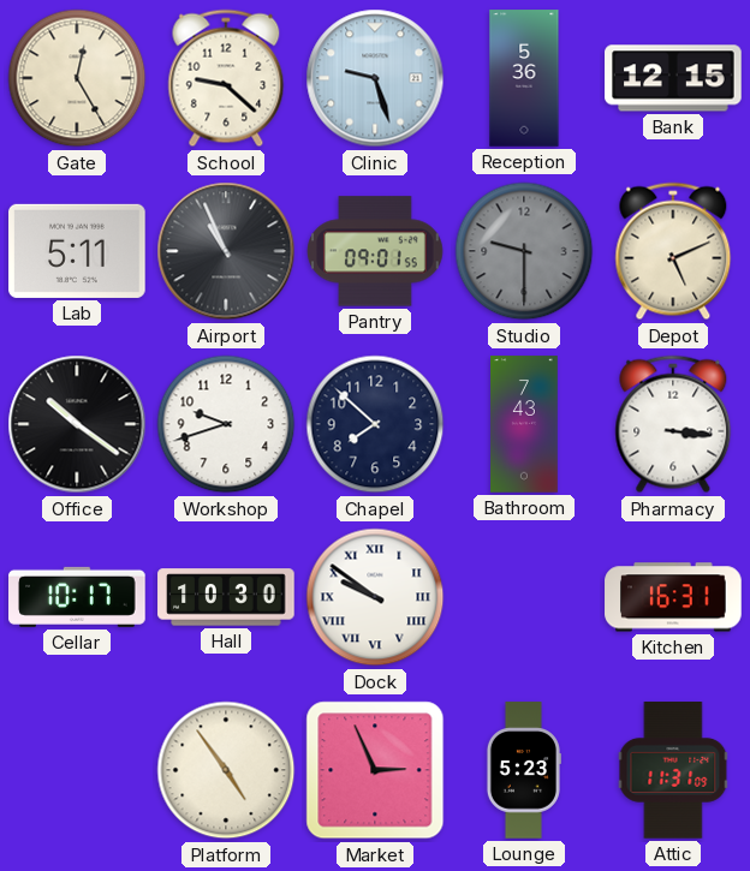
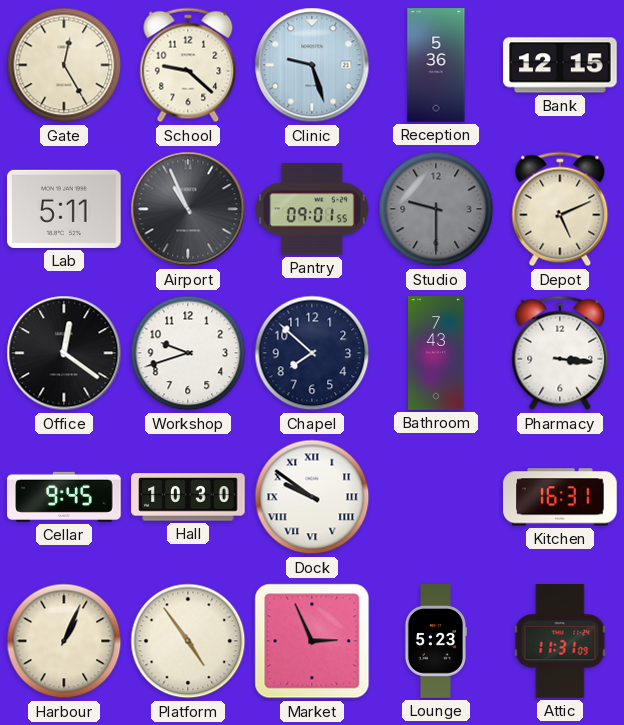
Office: 10:21 -> 12:21 (64, 353)
Cellar: 10:17 -> 9:45 (64, 497)
Harbour: none -> 1:04 (64, 641)
